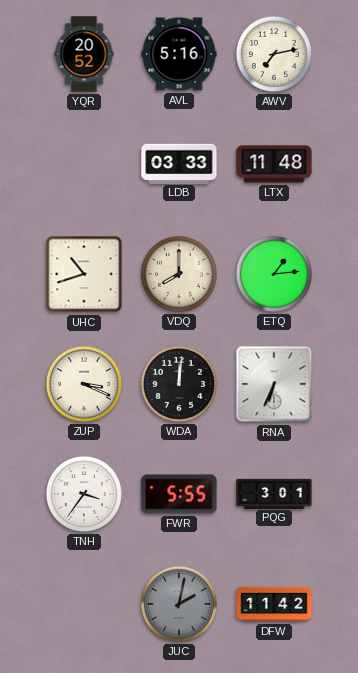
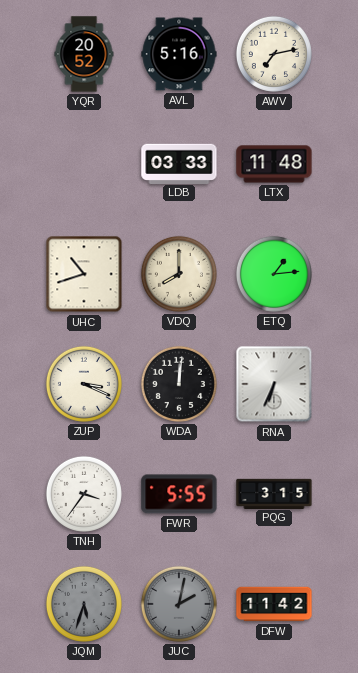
PQG: 3:01 -> 3:15 (274, 493)
JQM: none -> 5:33 (84, 604)
